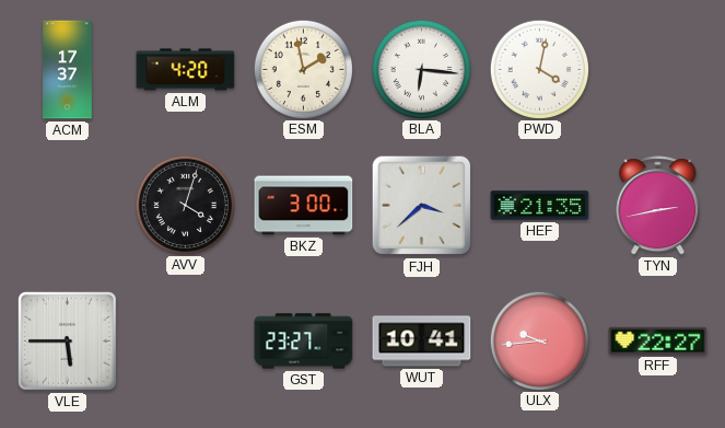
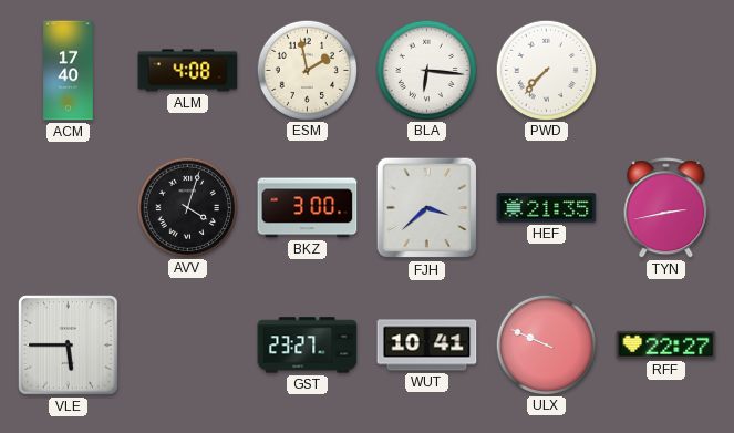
ACM: 17:37 -> 17:40 (69, 71)
ALM: 4:20 -> 4:08 (188, 71)
PWD: 4:02 -> 7:37 (546, 70)
ULX: 9:44 -> 9:49 (546, 344)
